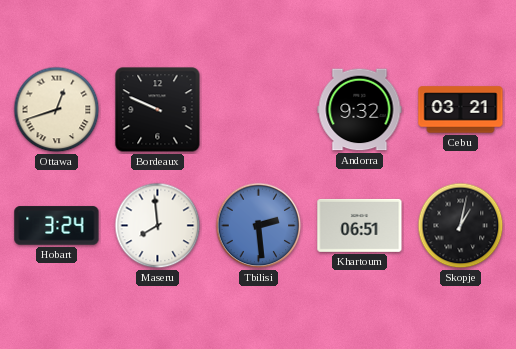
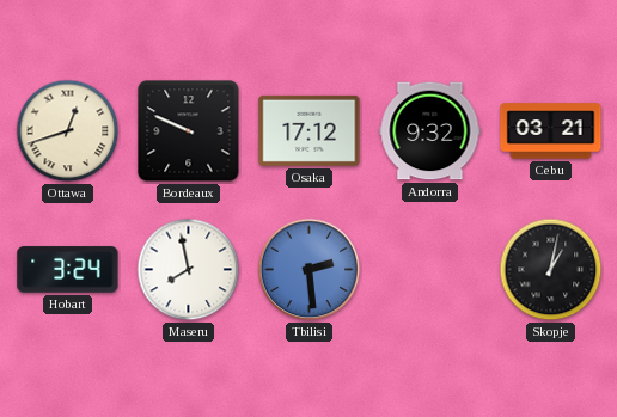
Osaka: none -> 17:12 (310, 130)
Maseru: 7:59 -> 7:58 (189, 270)
Khartoum: 06:51 -> none (360, 225)
